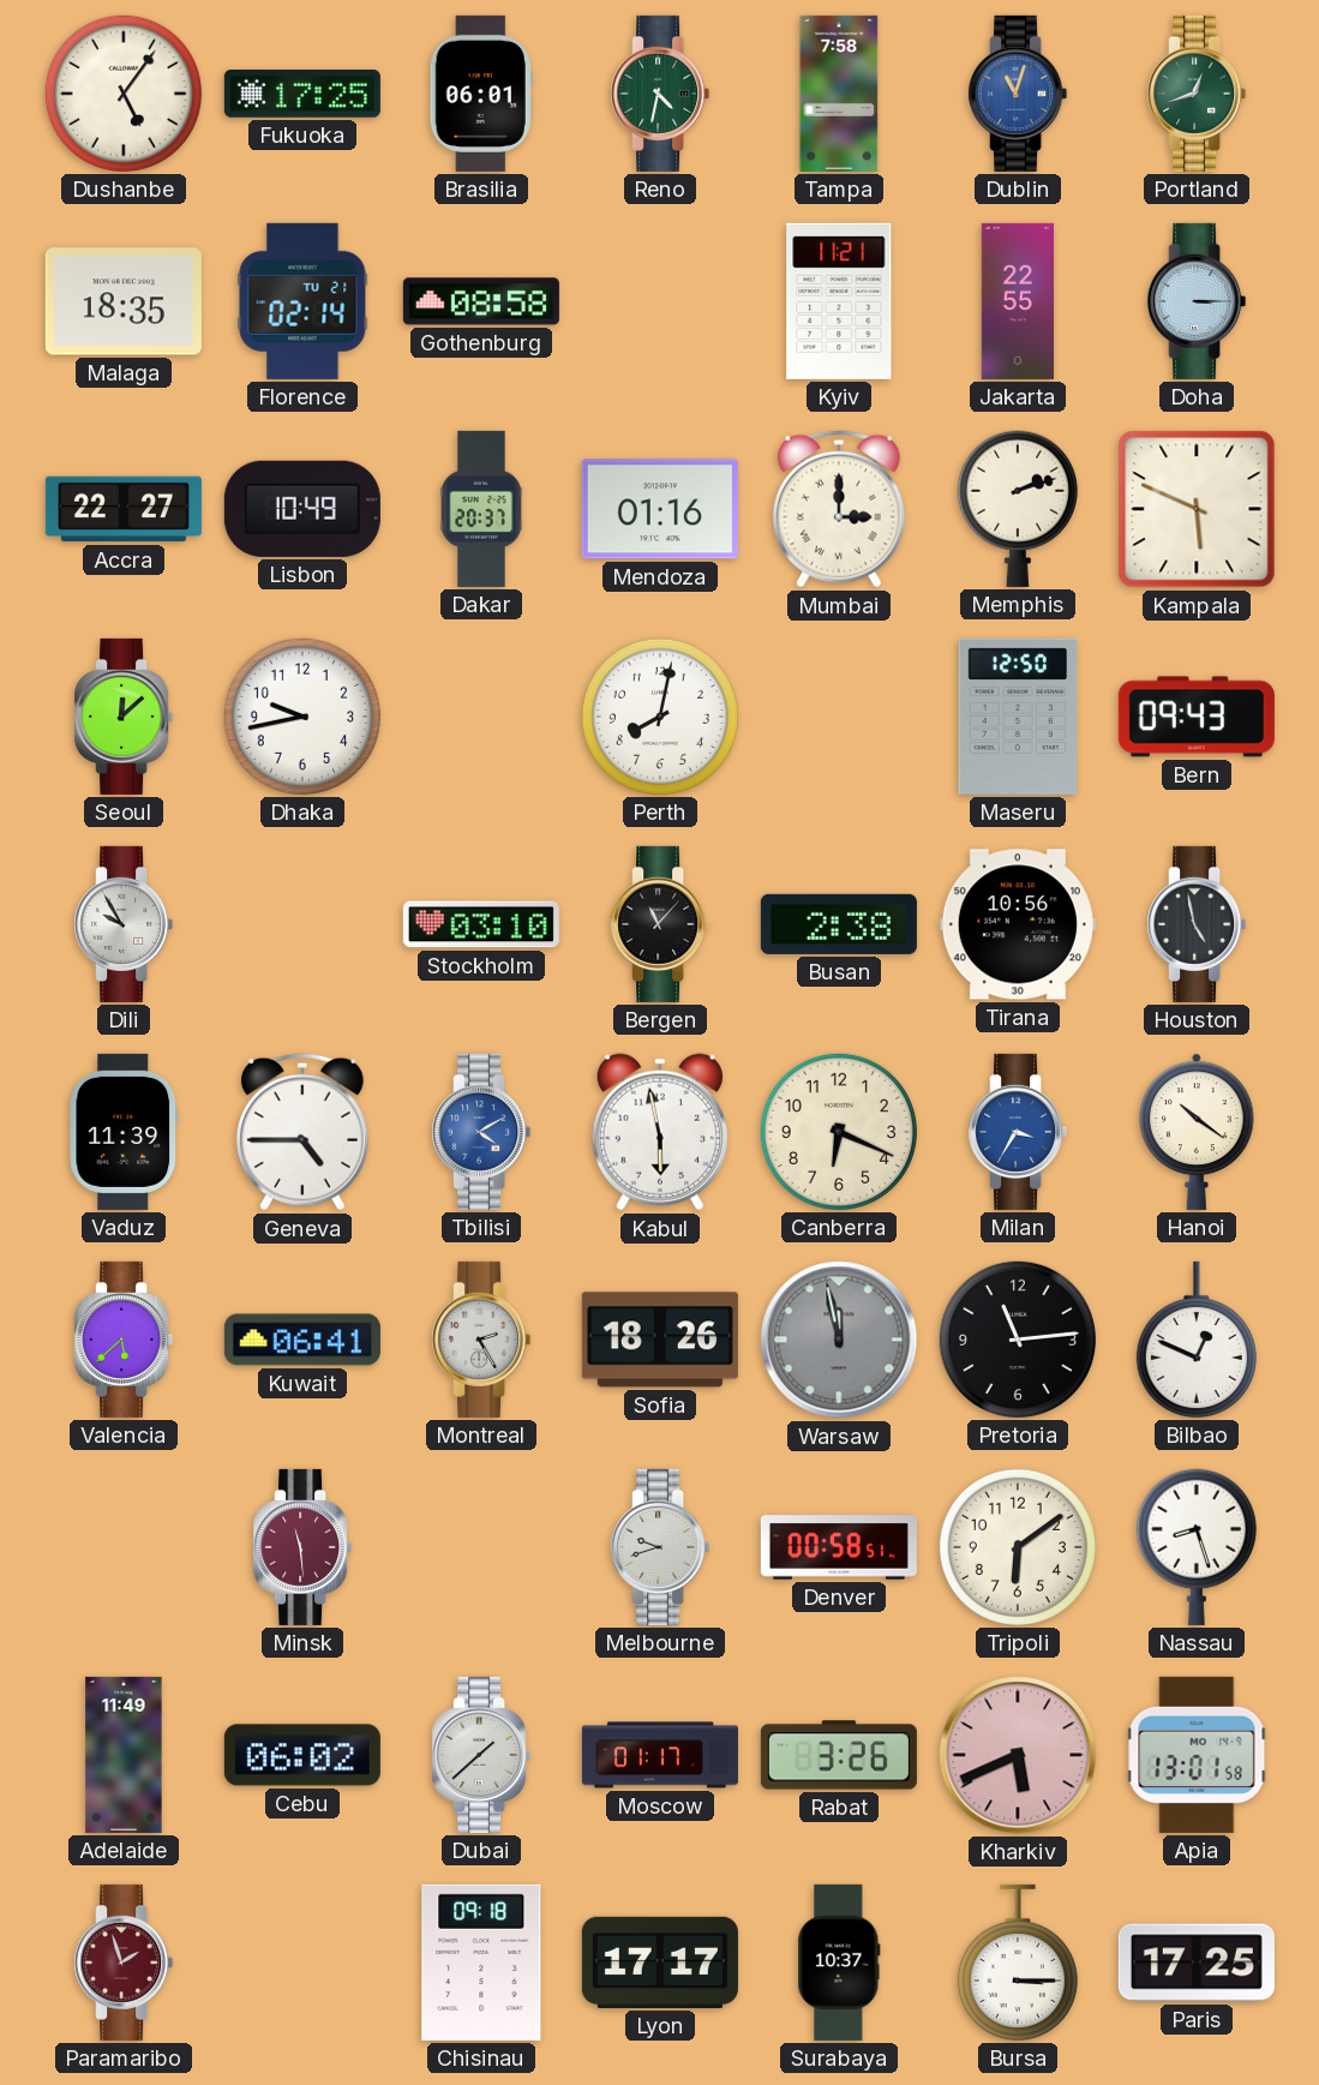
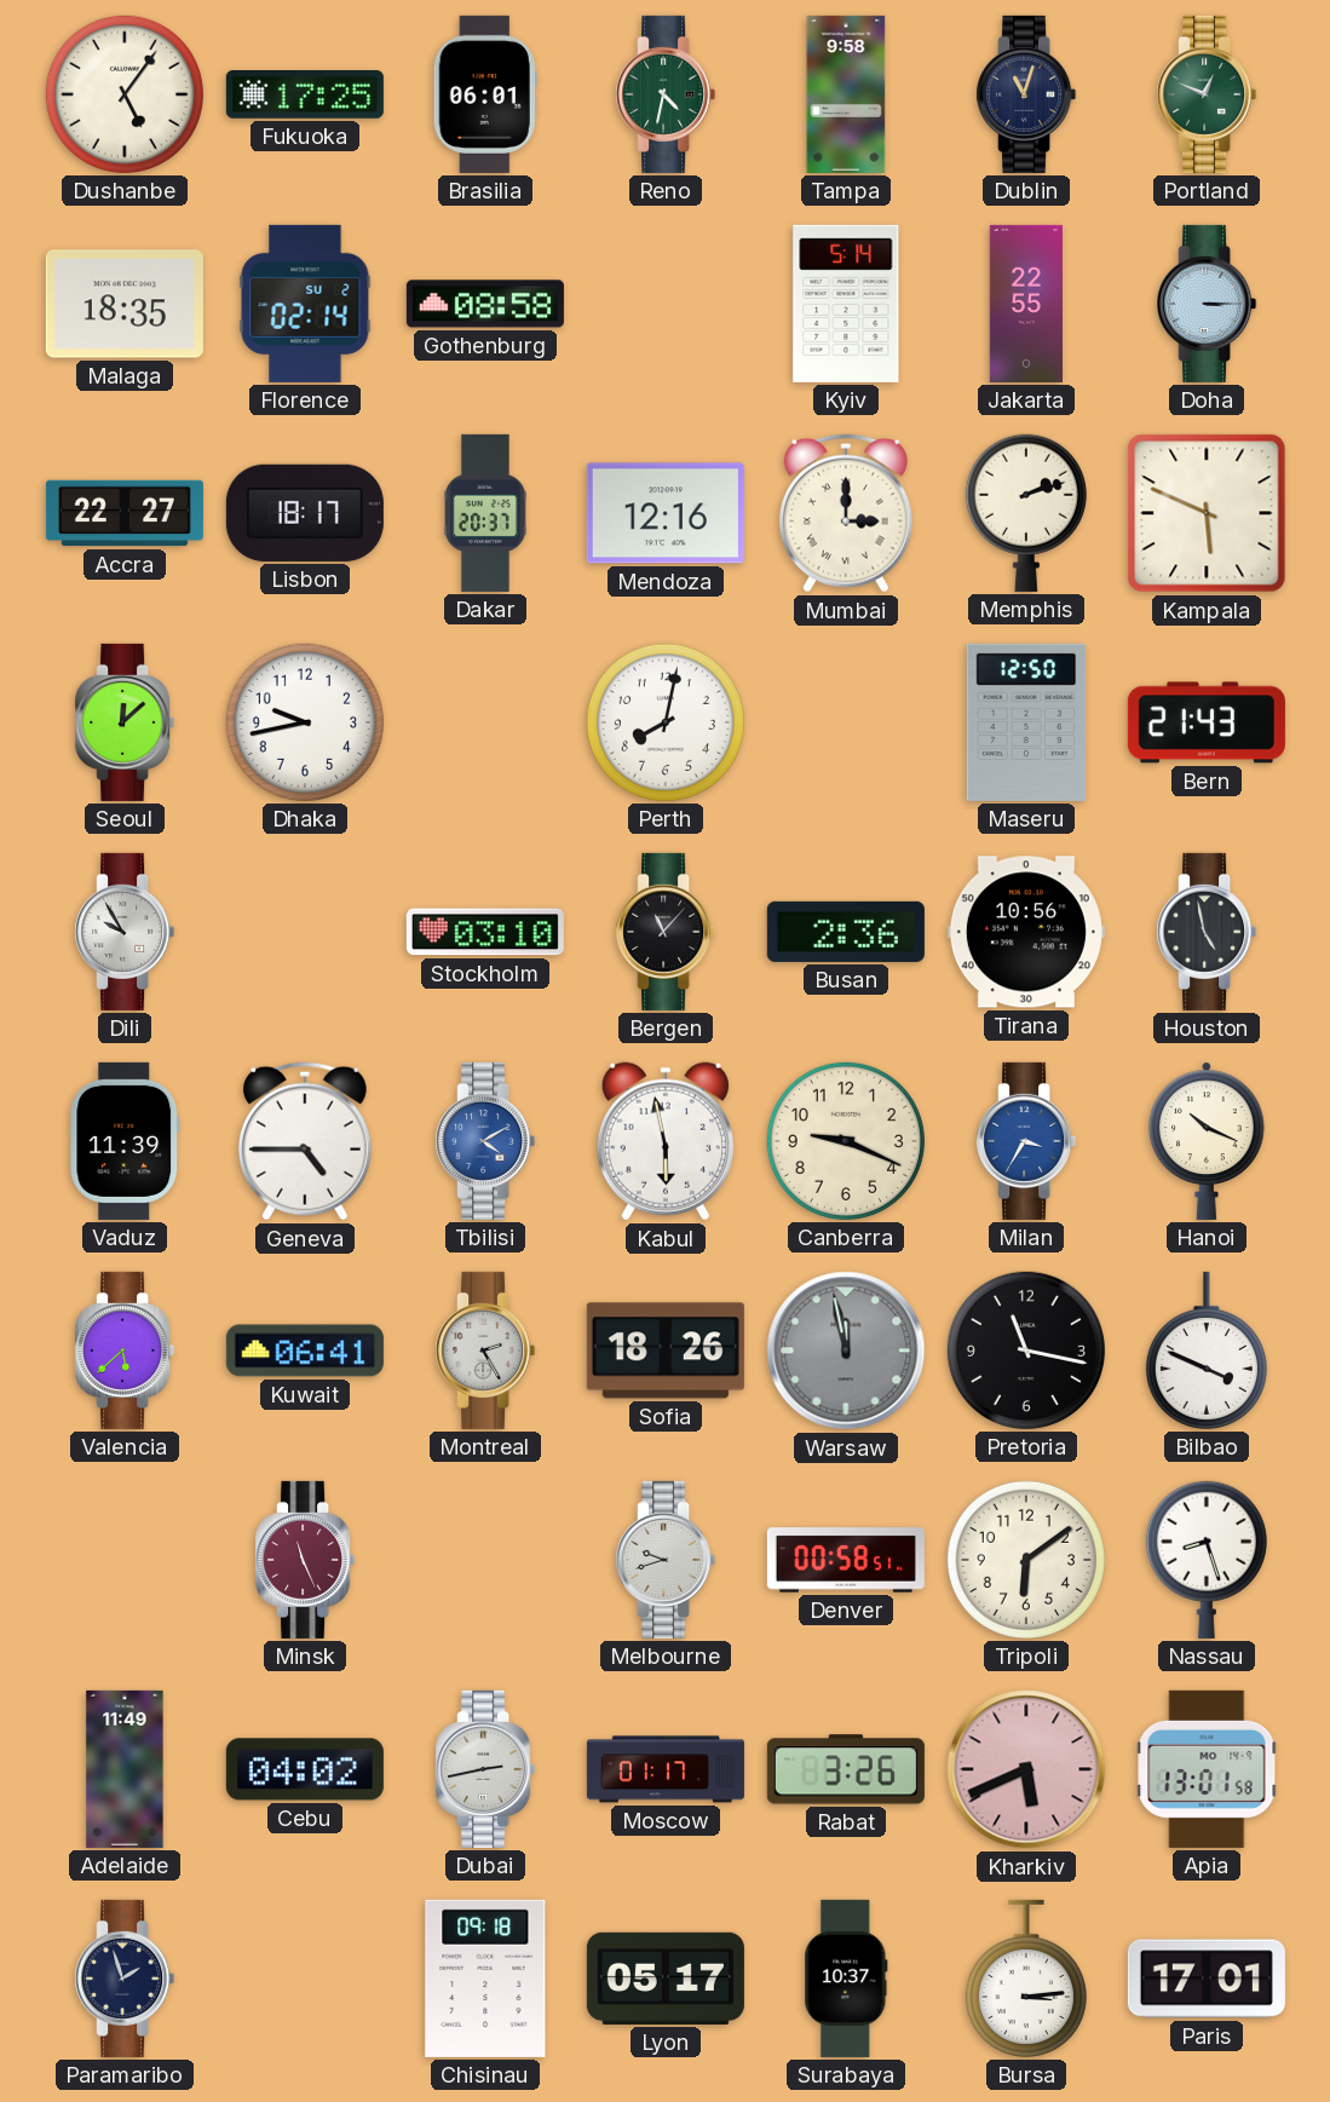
Tampa: 7:58 -> 9:58 (846, 94)
Dublin dial: blue -> navy (1026, 94)
Portland: 12:42 -> 12:49 (1207, 94)
Florence date: TU 21 -> SU 2 (305, 304)
Kyiv: 11:21 -> 5:14 (846, 304)
Lisbon: 10:49 -> 18:17 (305, 513)
Mendoza: 01:16 -> 12:16 (666, 513)
Bern: 09:43 -> 21:43 (1207, 722)
Busan: 2:38 -> 2:36 (846, 932)
Canberra: 6:19 -> 9:19 (846, 1141)
Hanoi: 10:21 -> 10:19 (1207, 1141)
Pretoria: 11:14 -> 11:17 (1026, 1351)
Bilbao: 12:49 -> 3:49 (1207, 1351)
Minsk: 11:29 -> 11:26 (305, 1560)
Cebu: 06:02 -> 04:02 (305, 1769)
Dubai: 1:38 -> 2:43 (485, 1769)
Paramaribo dial: burgundy -> navy (125, 1979)
Lyon: 17:17 -> 05:17 (666, 1979)
Bursa: 3:15 -> 3:14 (1026, 1979)
Paris: 17:25 -> 17:01 (1207, 1979)
